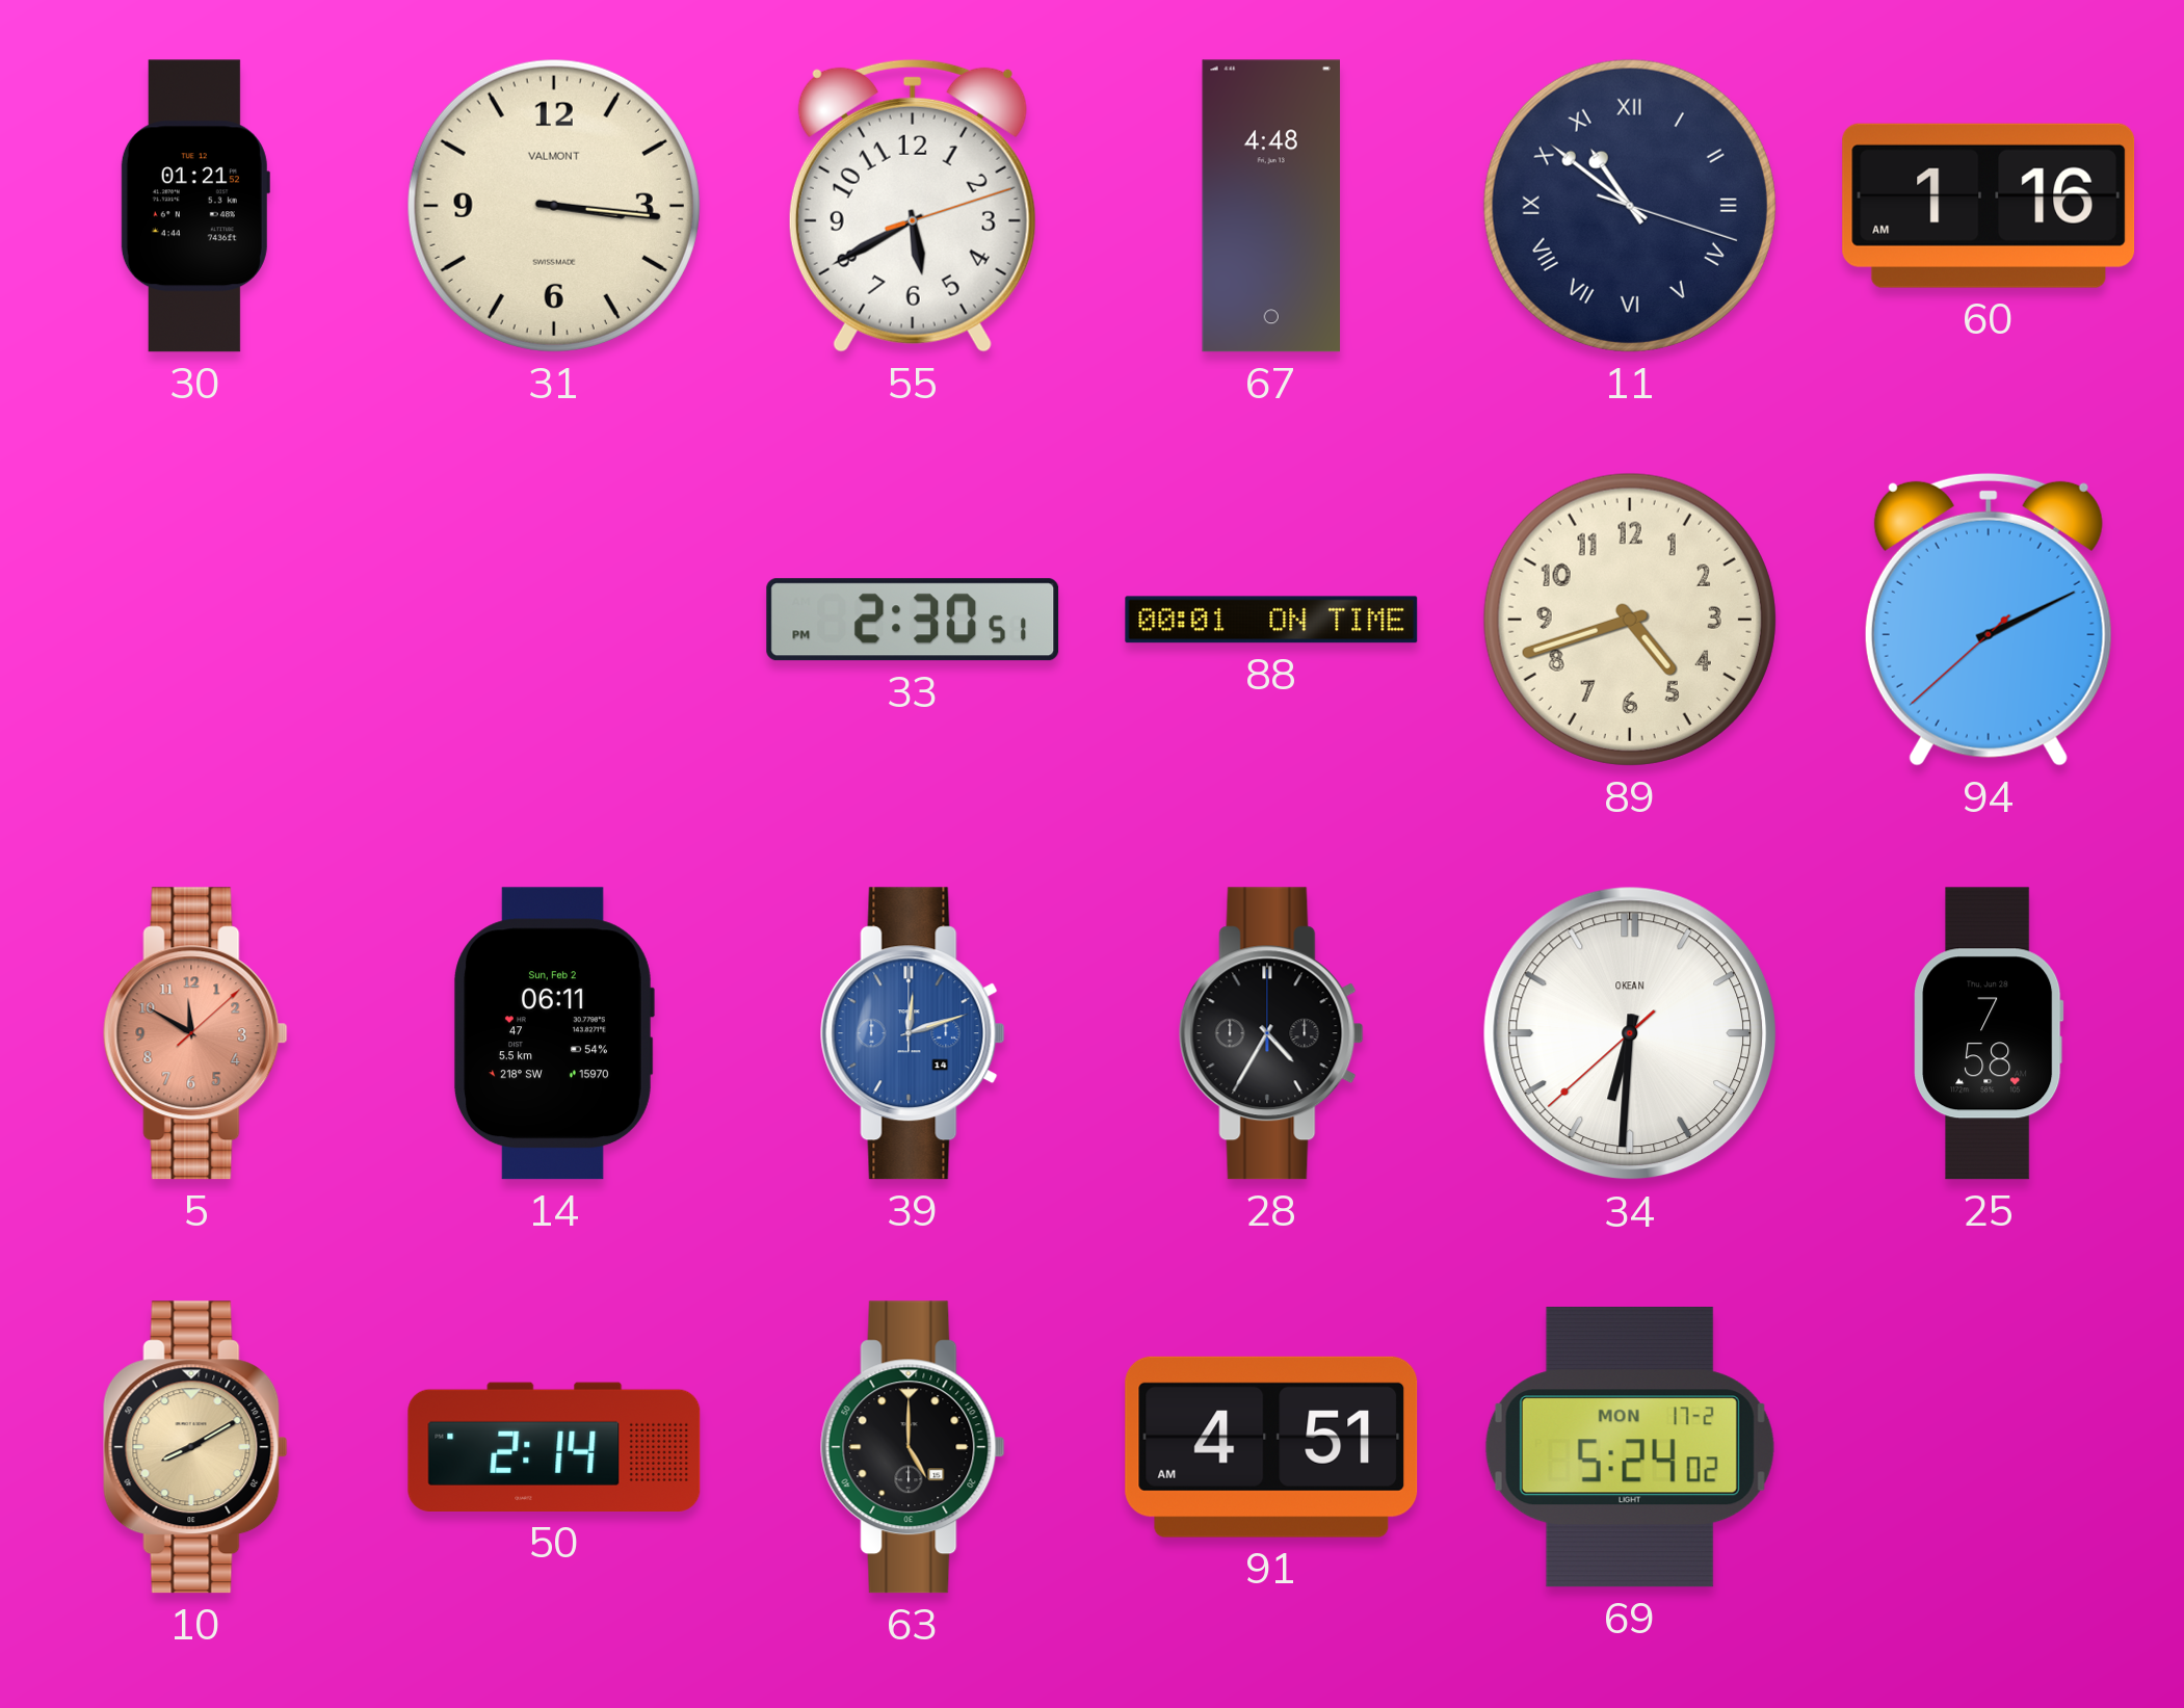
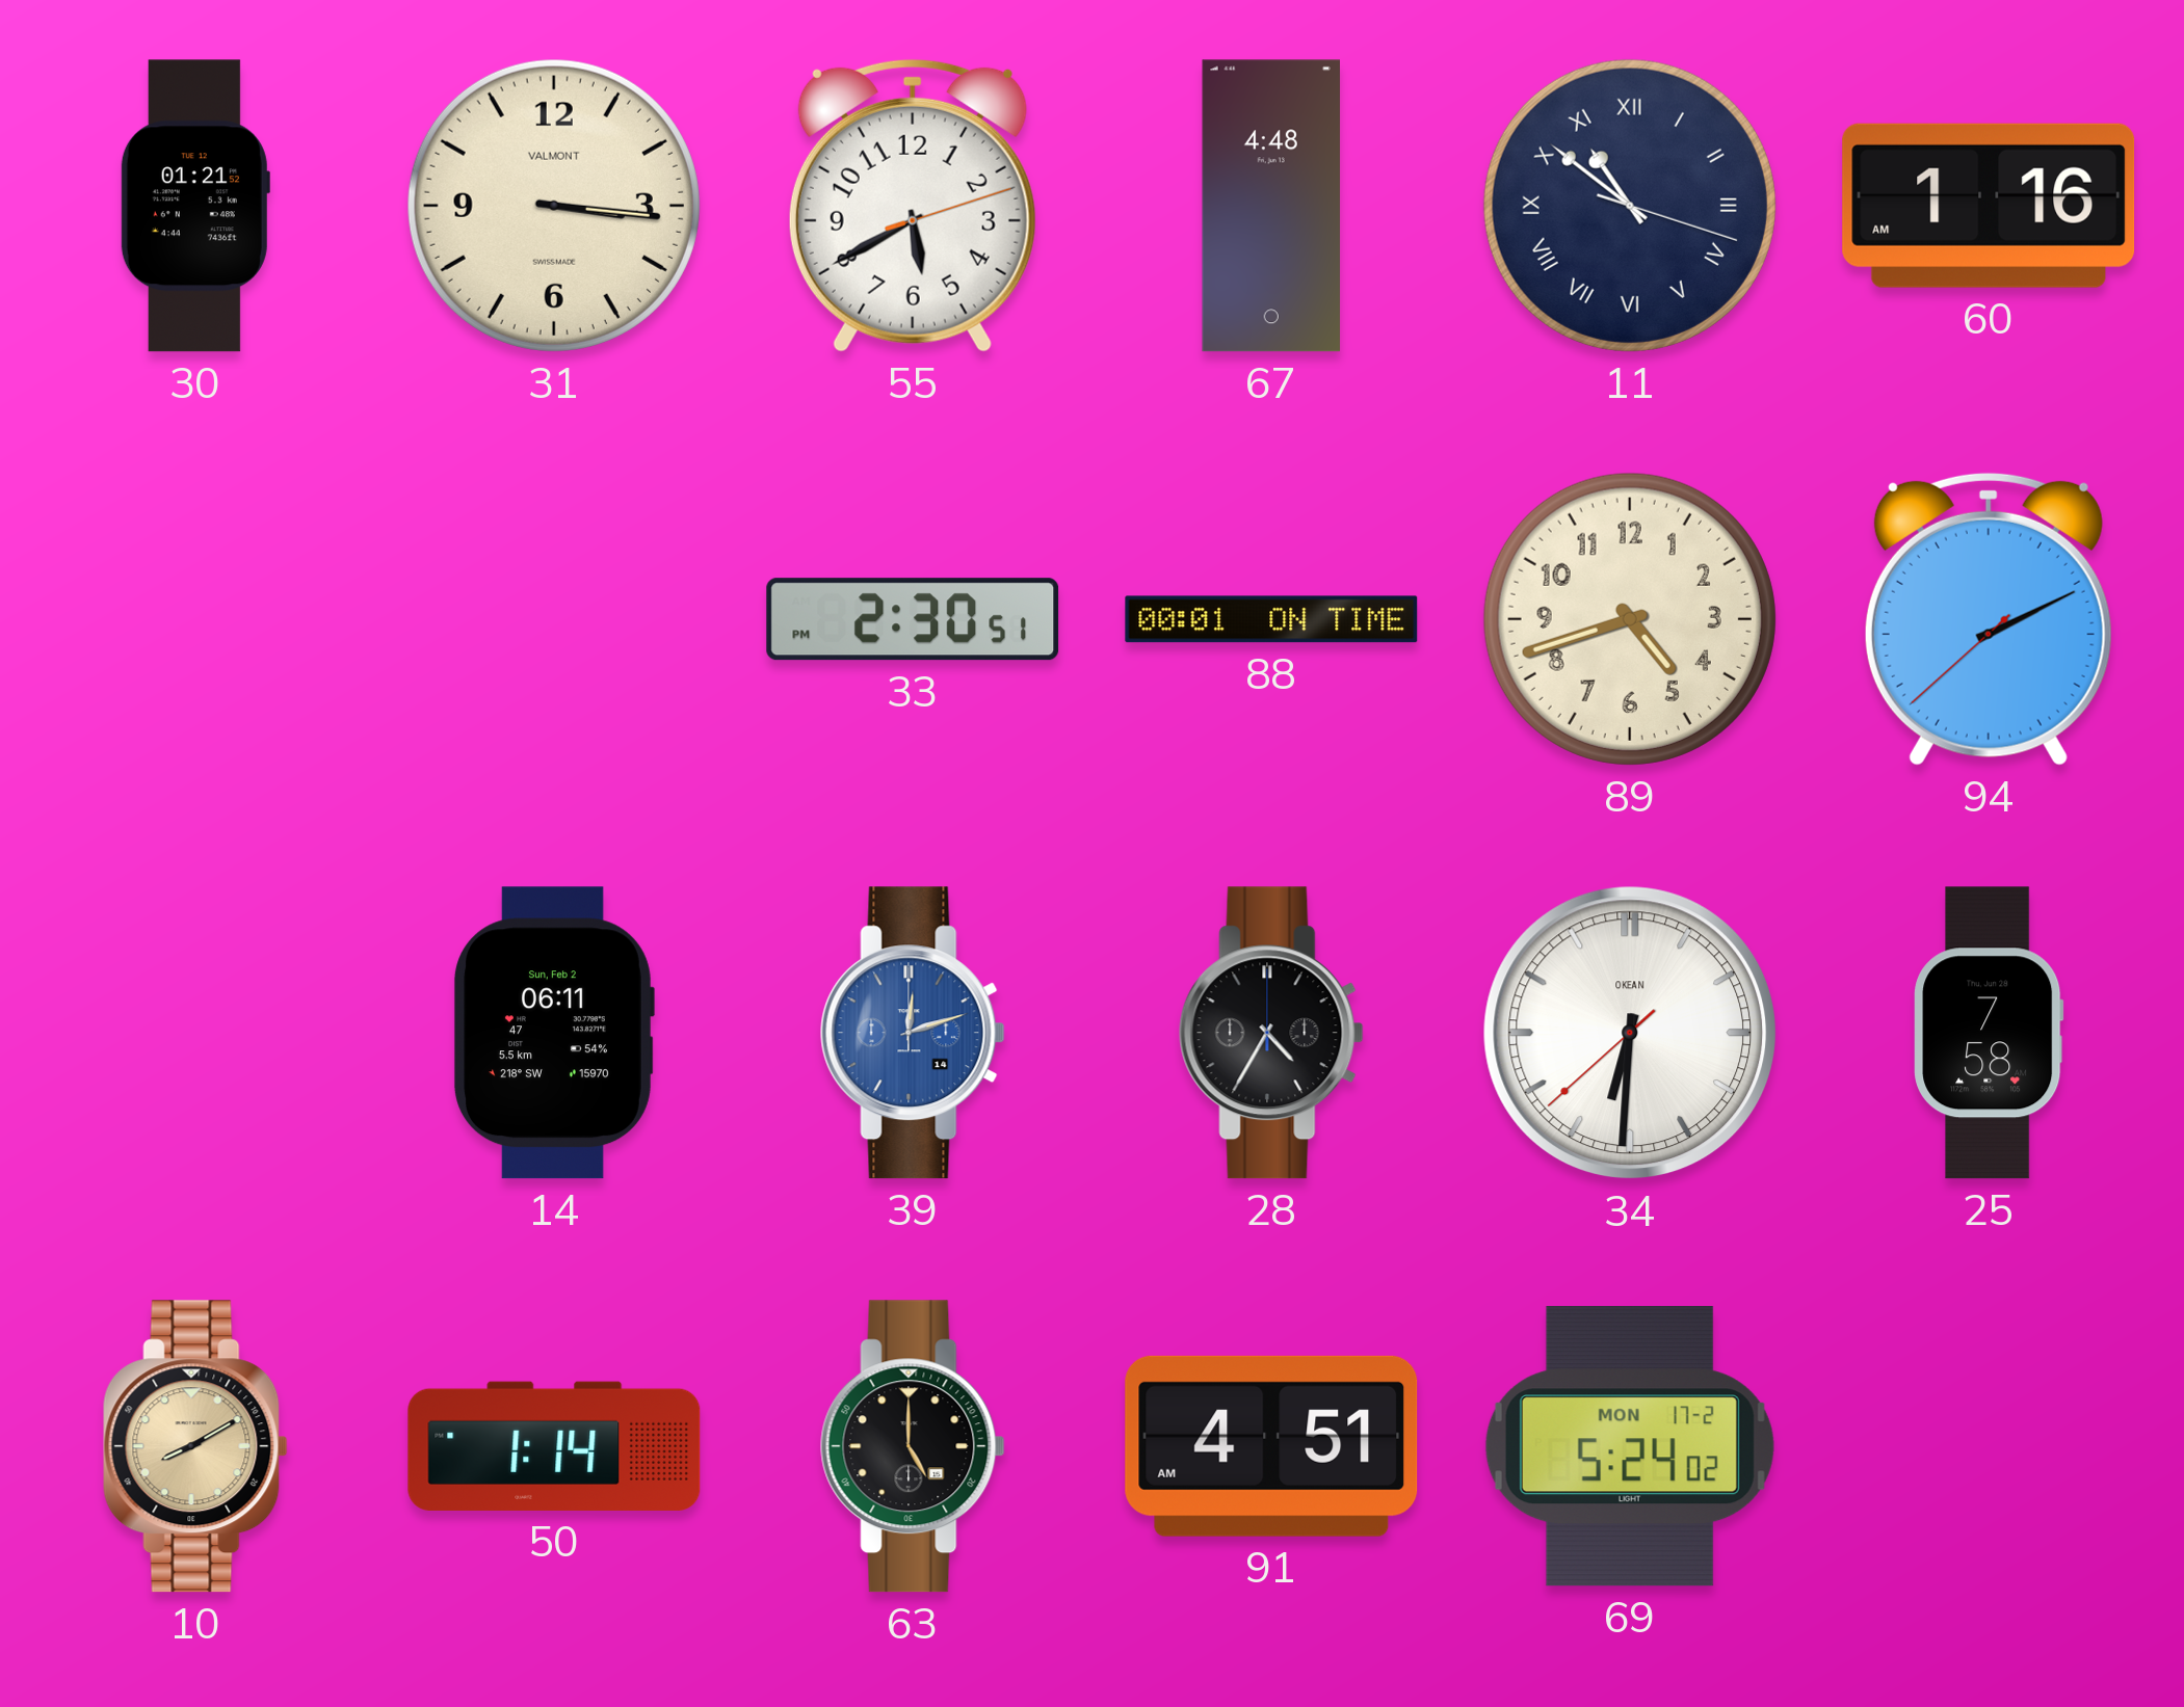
5: 11:50 -> none (195, 1033)
50: 2:14 -> 1:14 (554, 1446)
